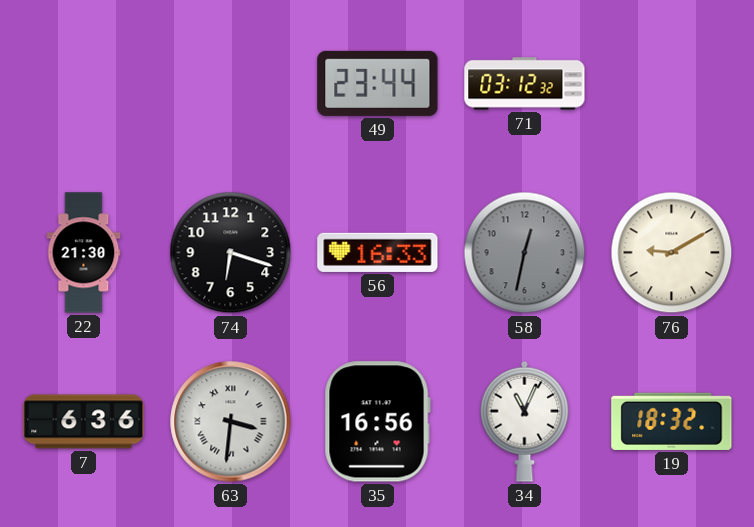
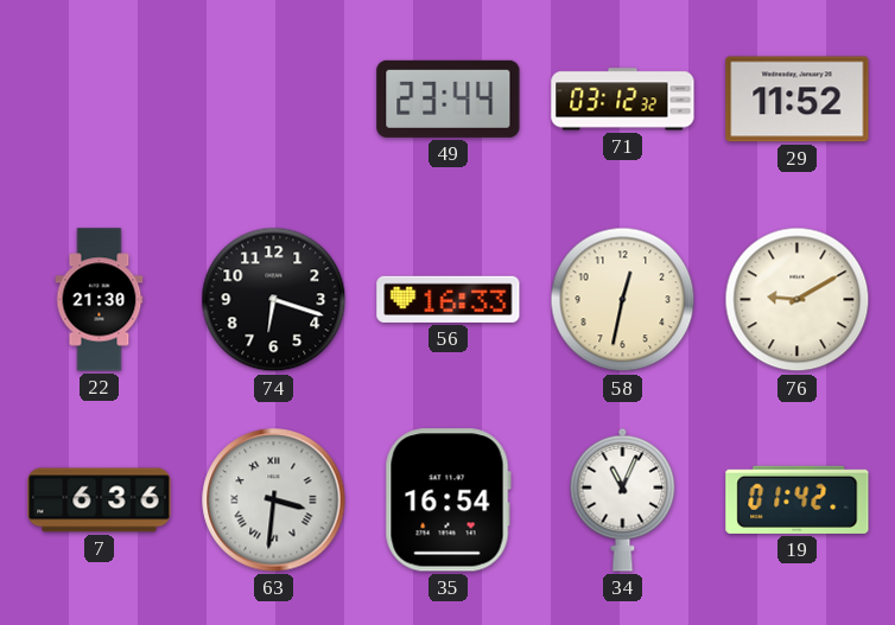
29: none -> 11:52 (798, 100)
58 dial: grey -> cream (623, 300)
35: 16:56 -> 16:54 (448, 500)
19: 18:32 -> 01:42 (798, 499)
